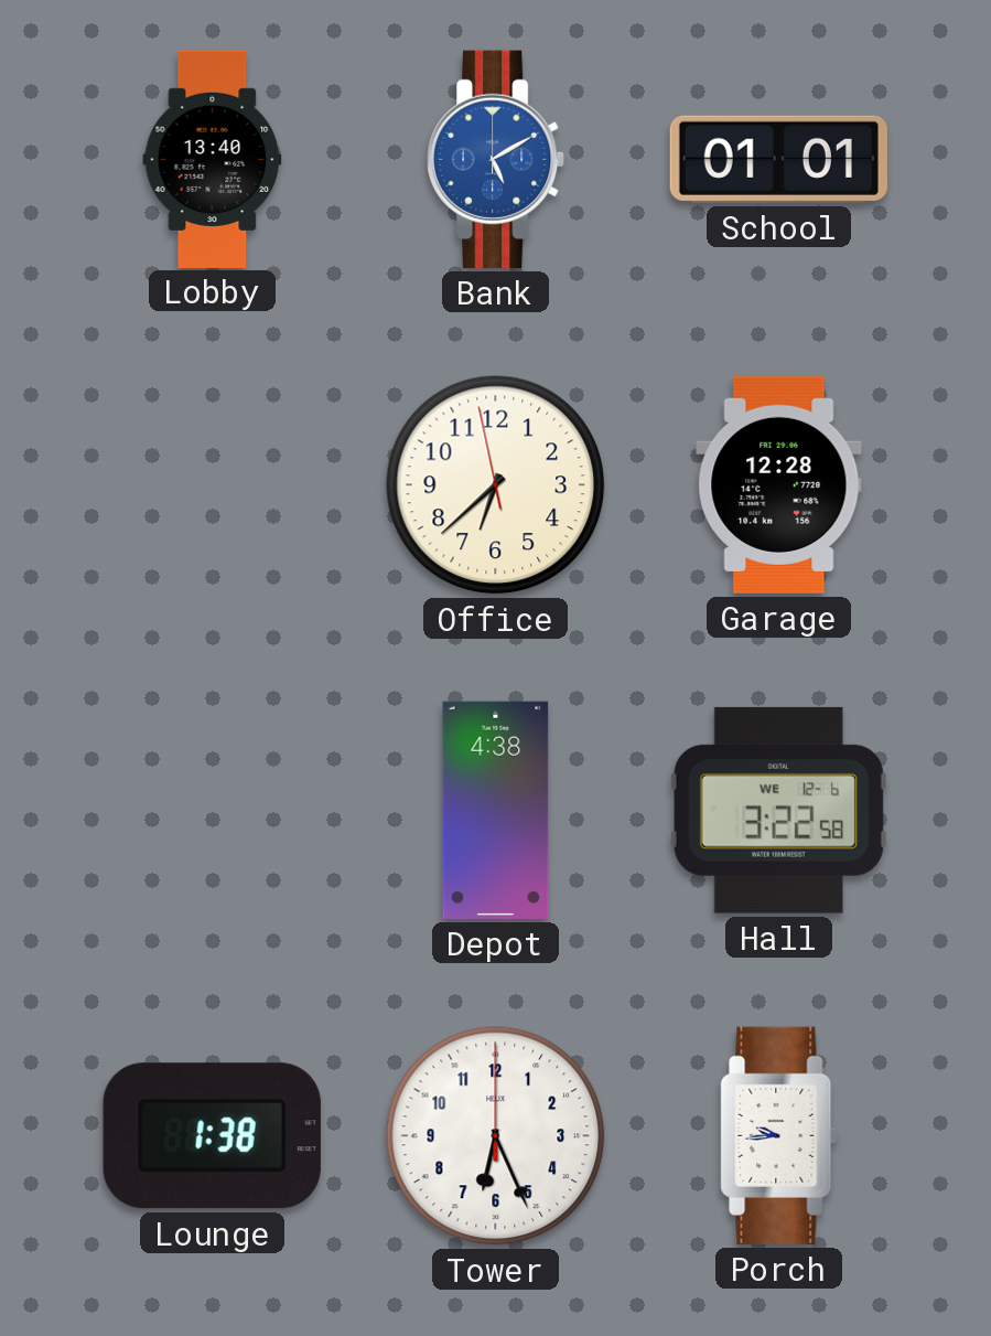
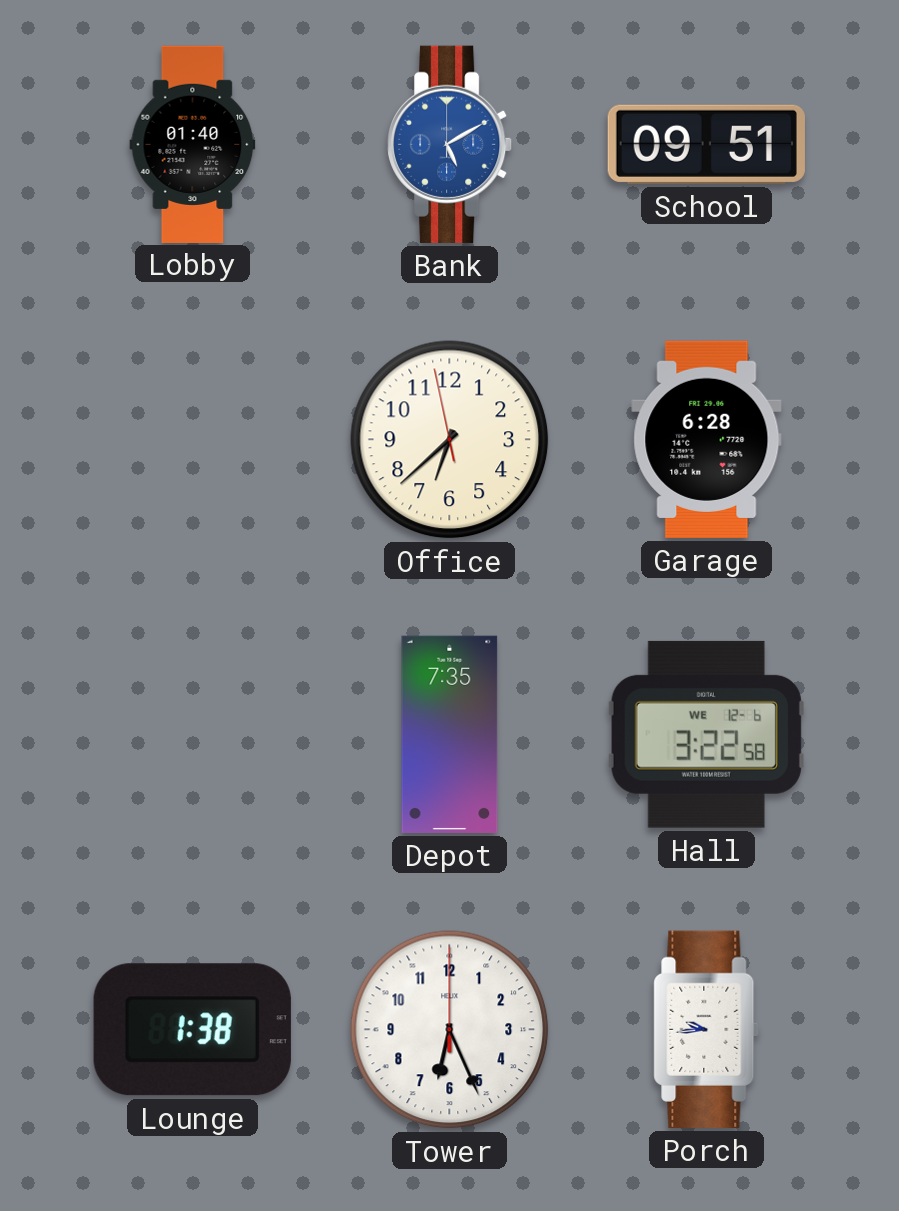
Lobby: 13:40 -> 01:40 (193, 144)
School: 01:01 -> 09:51 (706, 144)
Garage: 12:28 -> 6:28 (707, 439)
Depot: 4:38 -> 7:35 (450, 734)
